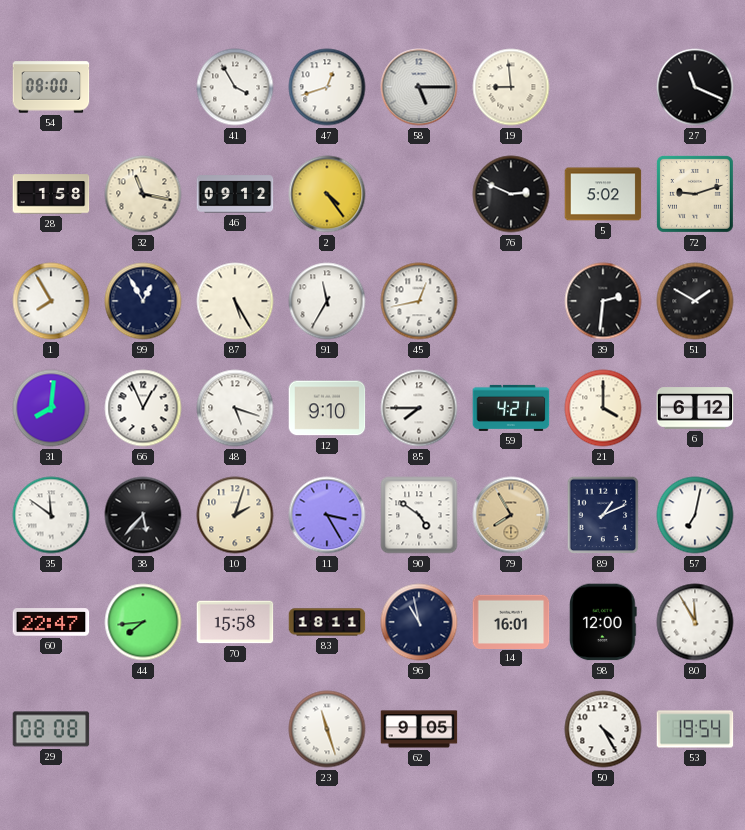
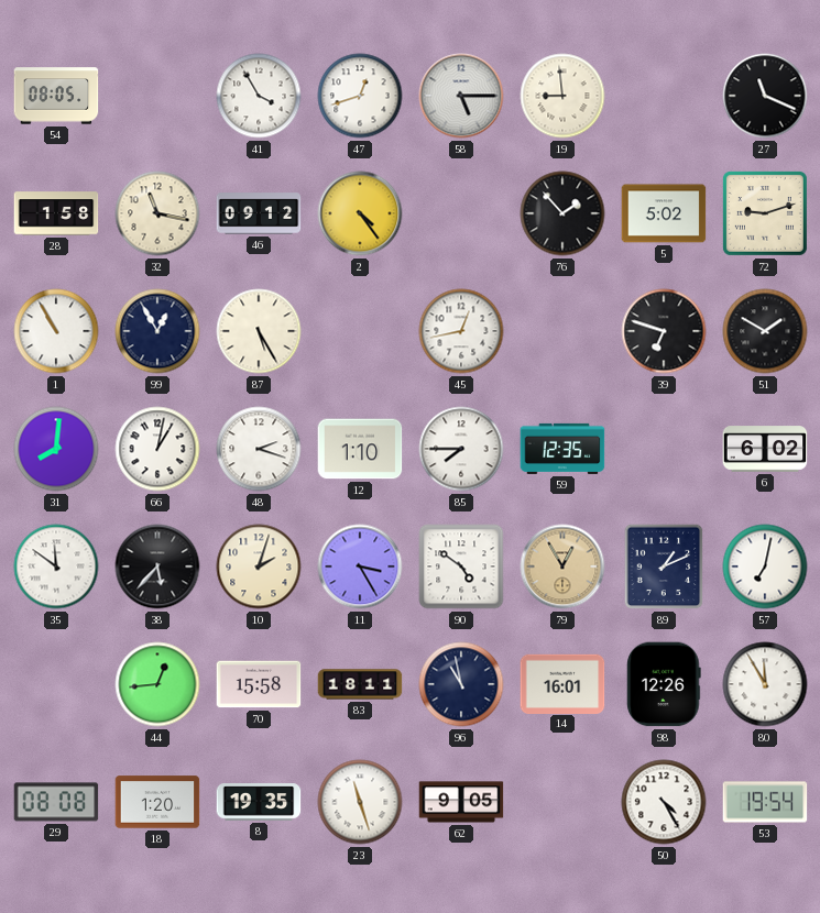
54: 08:00 -> 08:05 (56, 96)
76: 2:49 -> 1:53 (562, 213)
1: 7:55 -> 10:55 (56, 331)
91: 11:35 -> none (327, 301)
39: 2:31 -> 6:48 (664, 331)
66: 12:56 -> 1:02 (157, 449)
48: 5:18 -> 2:18 (259, 449)
12: 9:10 -> 1:10 (360, 449)
59: 4:21 -> 12:35 (562, 449)
21: 4:00 -> none (603, 408)
6: 6:12 -> 6:02 (765, 449)
79: 7:55 -> 12:55 (562, 566)
60: 22:47 -> none (51, 622)
44: 7:44 -> 12:44 (157, 684)
98: 12:00 -> 12:26 (664, 684)
18: none -> 1:20 (157, 802)
8: none -> 19:35 (259, 802)
